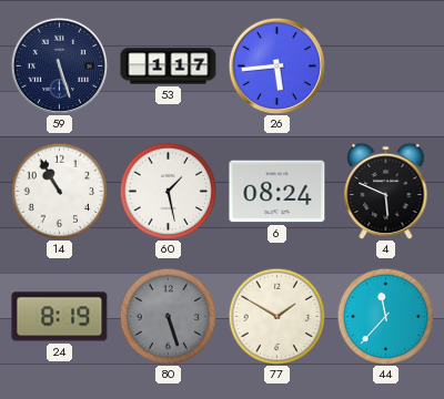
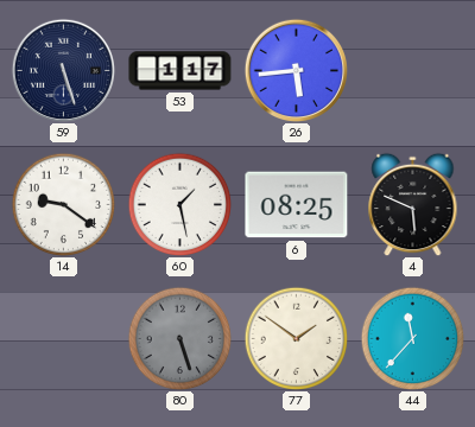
14: 10:55 -> 9:21 (63, 204)
6: 08:24 -> 08:25 (297, 205)
24: 8:19 -> none (60, 317)
77: 1:50 -> 1:51 (296, 338)
